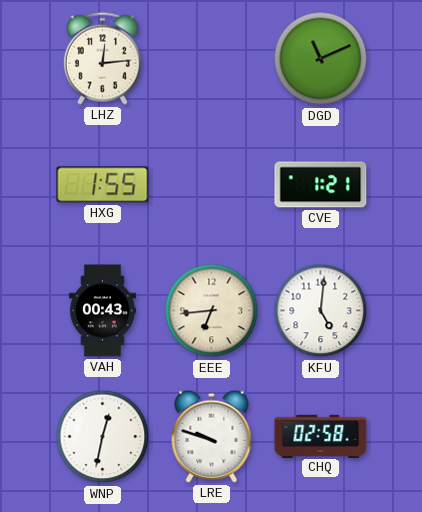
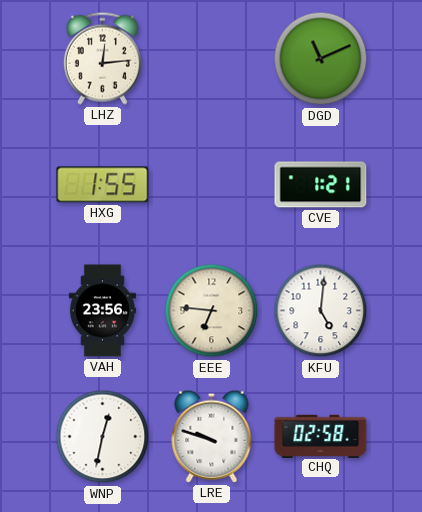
VAH: 00:43 -> 23:56 (102, 311)
EEE: 6:44 -> 6:46 (212, 311)
